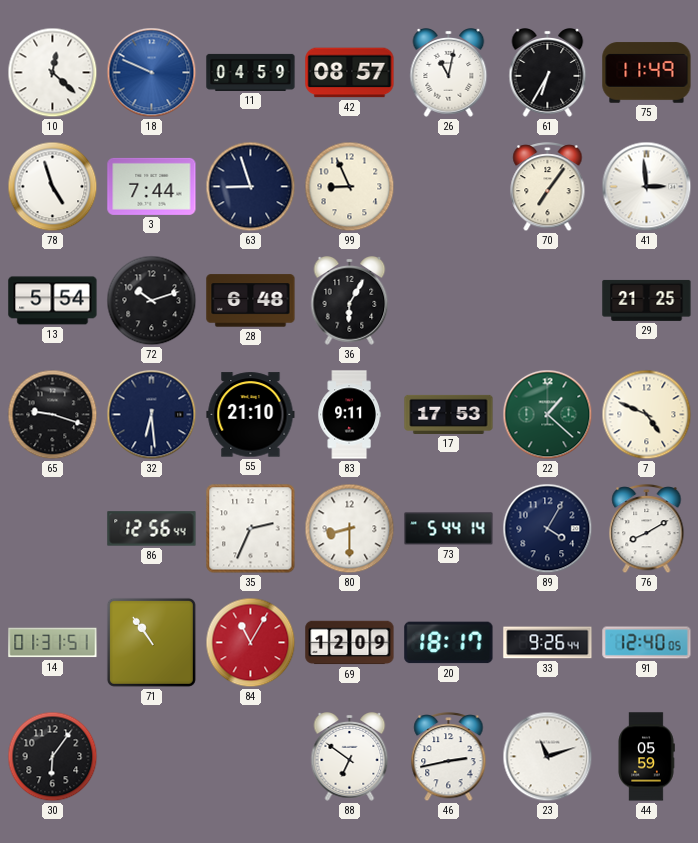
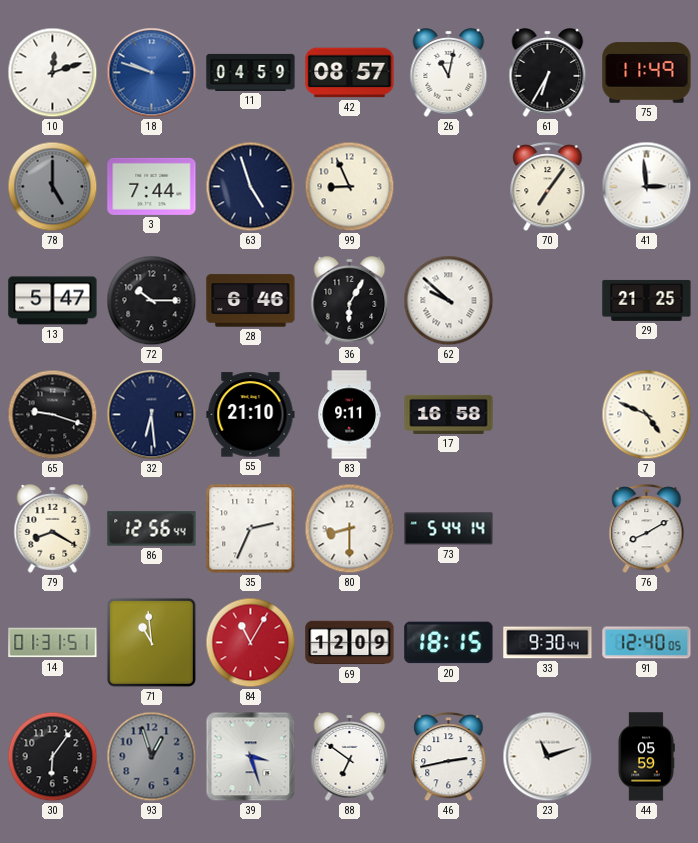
10: 12:22 -> 12:12 (53, 73)
18: 9:49 -> 9:48 (152, 73)
78: 4:57 -> 5:00 (53, 187)
78 dial: white -> grey (53, 187)
63: 8:57 -> 4:57 (251, 187)
13: 5:54 -> 5:47 (53, 301)
72: 10:12 -> 10:15 (152, 301)
28: 6:48 -> 6:46 (251, 301)
62: none -> 9:52 (449, 301)
17: 17:53 -> 16:58 (449, 414)
22: 1:22 -> none (548, 415)
79: none -> 8:20 (53, 529)
89: 4:05 -> none (548, 529)
71: 10:54 -> 10:59 (151, 642)
20: 18:17 -> 18:15 (449, 643)
33: 9:26 -> 9:30 (548, 643)
93: none -> 12:57 (152, 757)
39: none -> 3:27 (251, 757)
